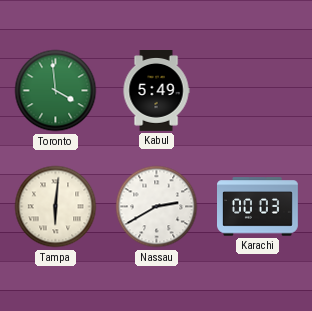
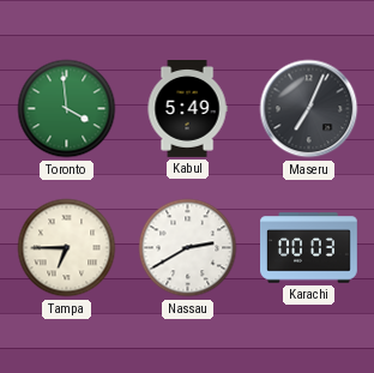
Maseru: none -> 7:04 (309, 109)
Tampa: 6:01 -> 6:45 (67, 248)
